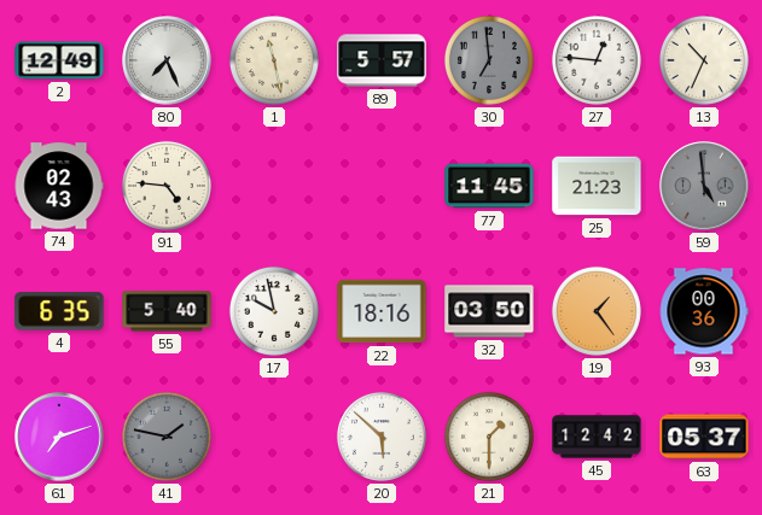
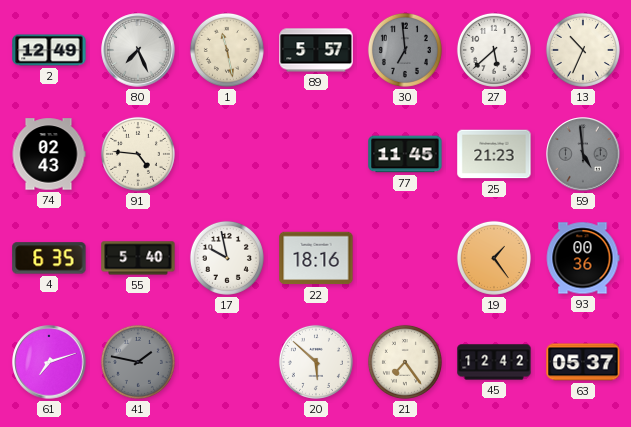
27: 12:46 -> 5:38 (494, 50)
32: 03:50 -> none (489, 311)
21: 1:30 -> 7:24 (405, 362)
